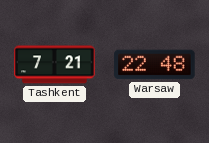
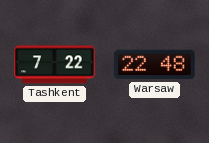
Tashkent: 7:21 -> 7:22 (55, 65)
